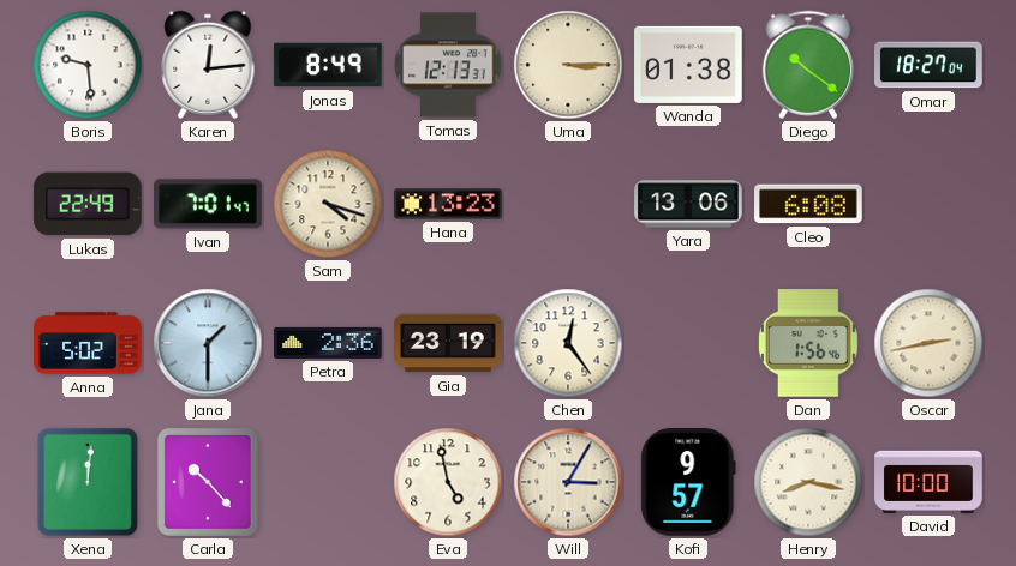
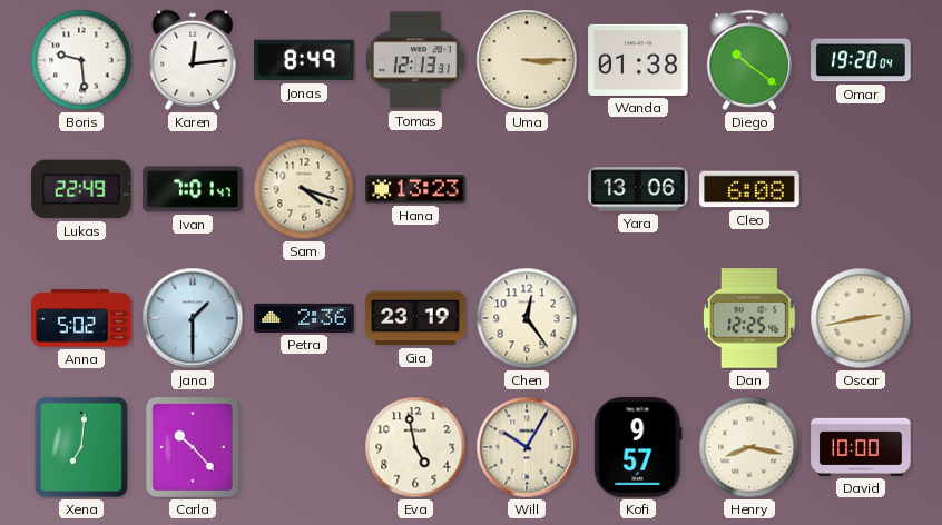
Omar: 18:27 -> 19:20 (861, 60)
Dan: 1:56 -> 12:25 (749, 318)
Xena: 12:01 -> 7:01 (81, 447)
Will: 3:05 -> 10:05 (527, 447)
